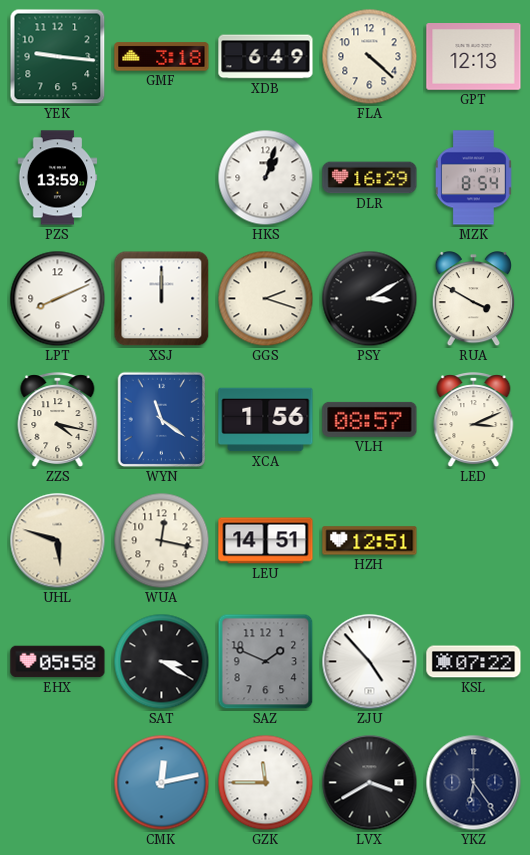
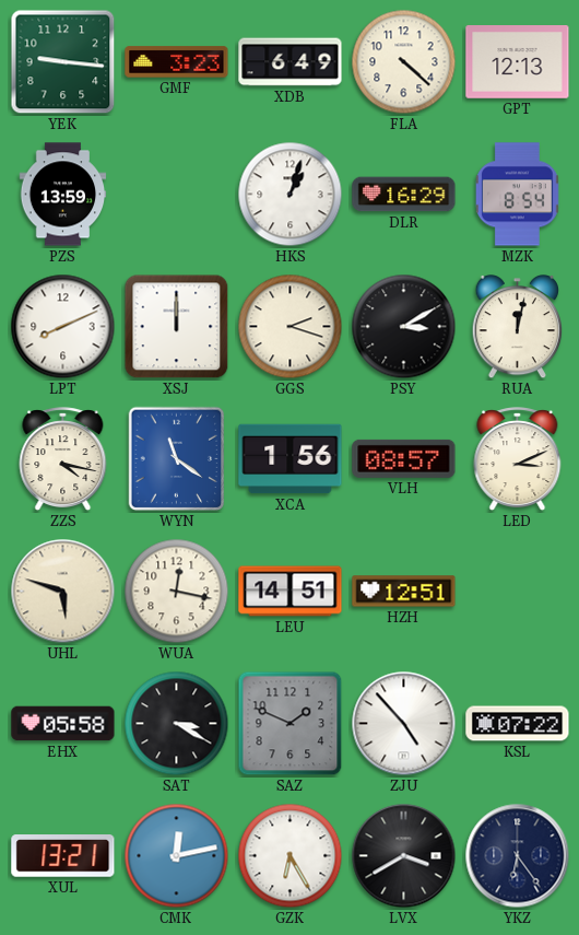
GMF: 3:18 -> 3:23 (177, 62)
RUA: 3:50 -> 12:02 (517, 328)
XUL: none -> 13:21 (63, 856)
GZK: 11:45 -> 6:25 (291, 856)
